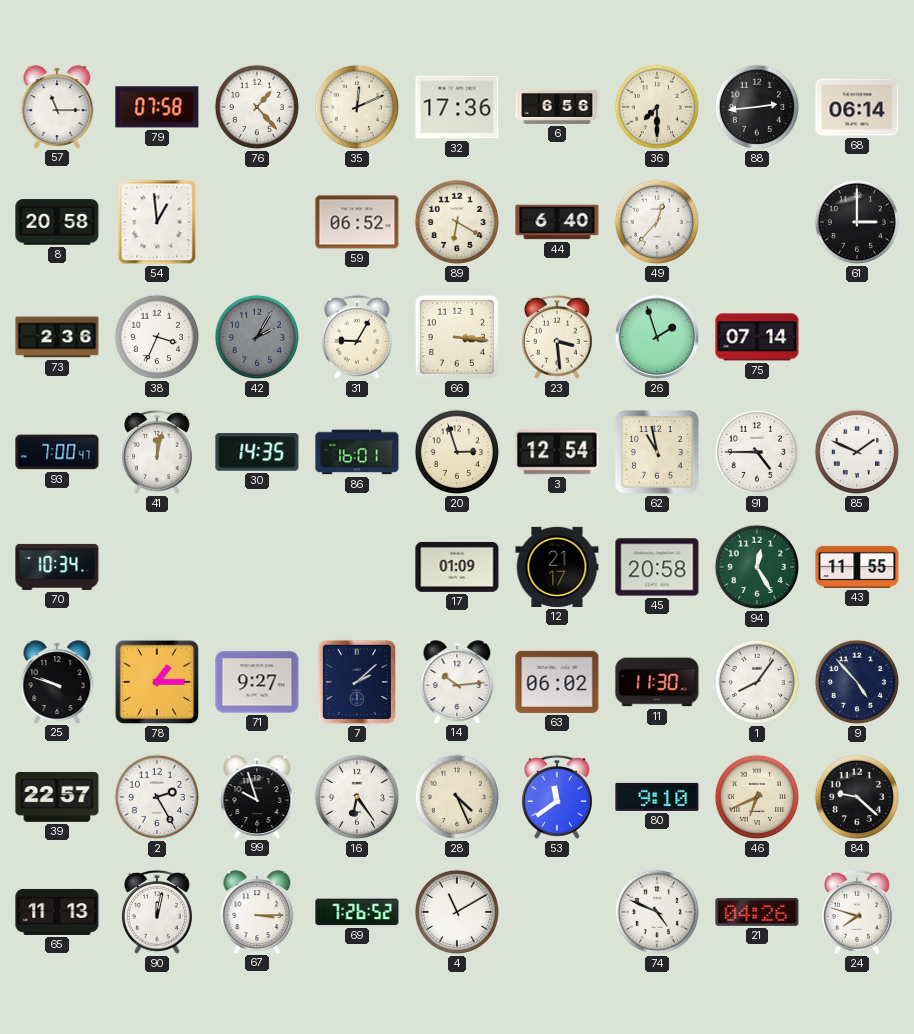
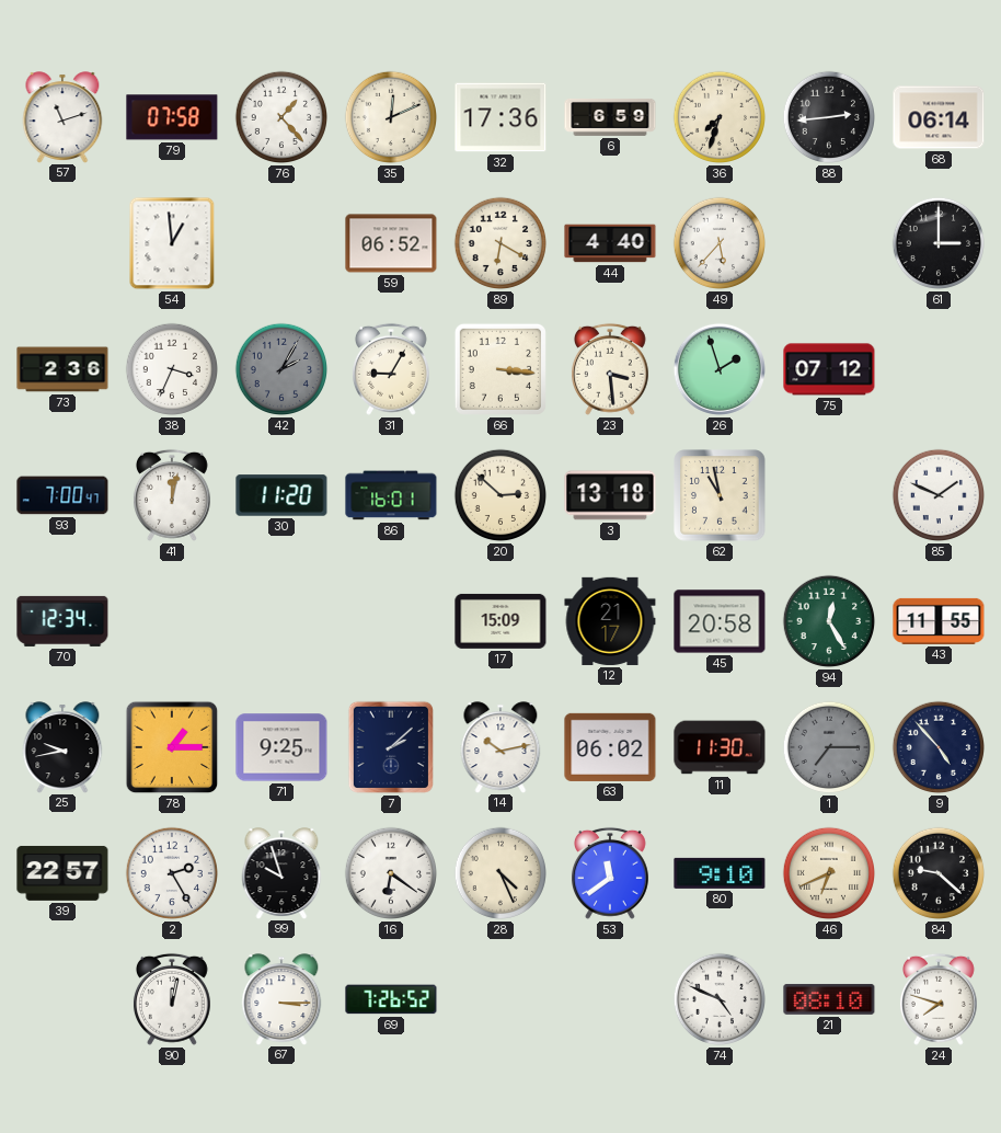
57: 11:15 -> 11:12 (62, 117)
6: 6:56 -> 6:59 (610, 117)
36: 7:30 -> 7:33 (720, 117)
8: 20:58 -> none (57, 222)
44: 6:40 -> 4:40 (610, 243)
49: 12:37 -> 5:37 (720, 243)
75: 07:14 -> 07:12 (829, 369)
30: 14:35 -> 11:20 (281, 495)
20: 2:57 -> 2:52 (500, 495)
3: 12:54 -> 13:18 (610, 495)
91: 4:45 -> none (757, 452)
70: 10:34 -> 12:34 (62, 621)
17: 01:09 -> 15:09 (500, 621)
25: 9:48 -> 9:43 (62, 747)
71: 9:27 -> 9:25 (281, 747)
14: 10:14 -> 10:13 (500, 747)
1: 8:06 -> 7:15 (829, 747)
1 dial: white -> grey (829, 747)
16: 6:24 -> 6:21 (391, 873)
65: 11:13 -> none (57, 912)
4: 11:10 -> none (457, 912)
21: 04:26 -> 08:10 (829, 999)
